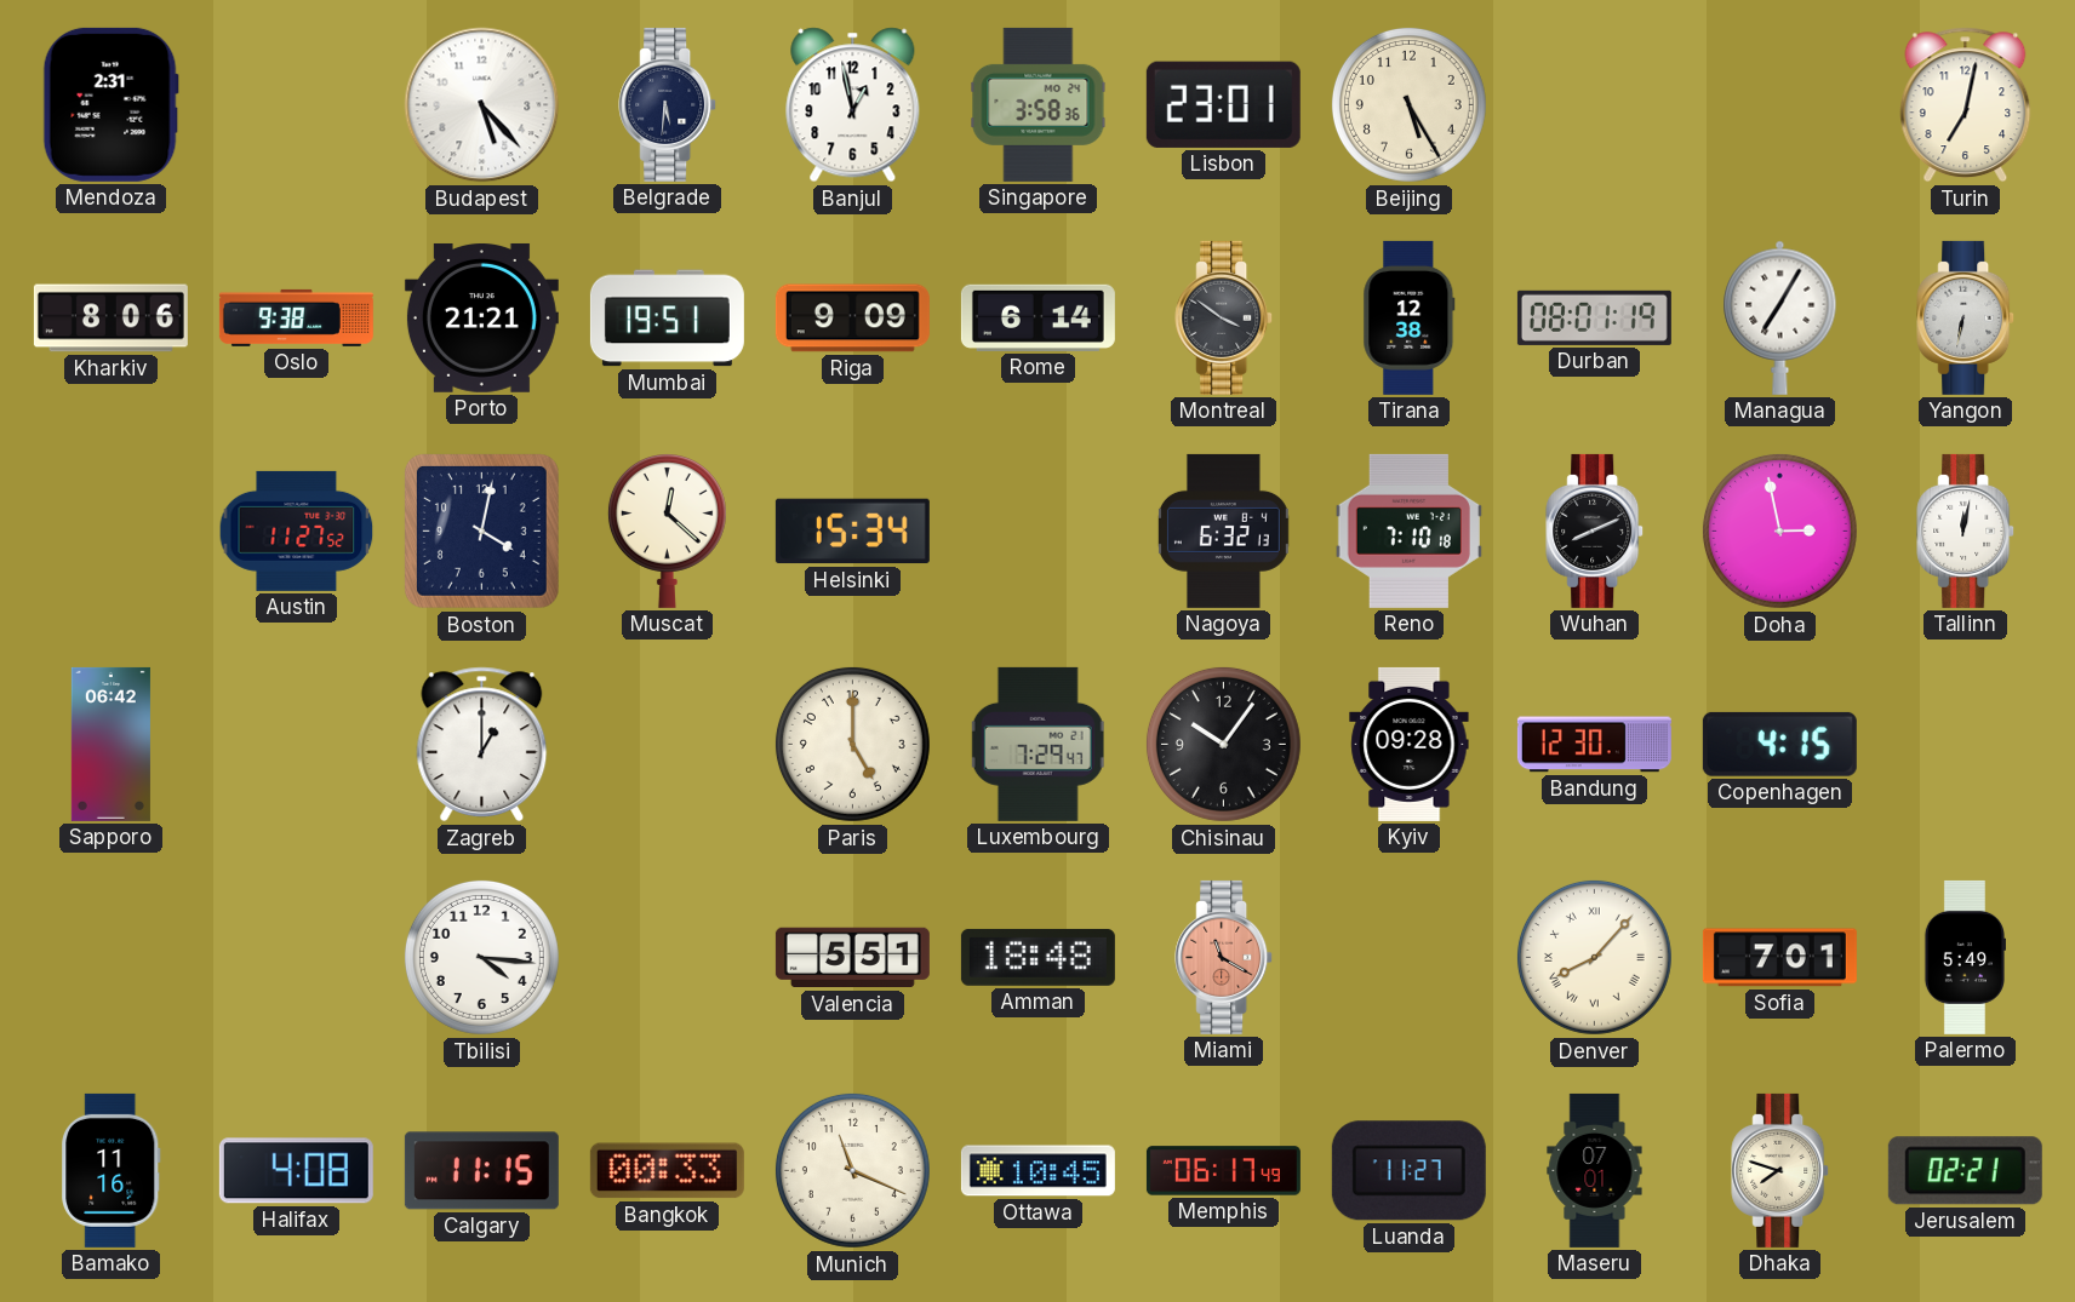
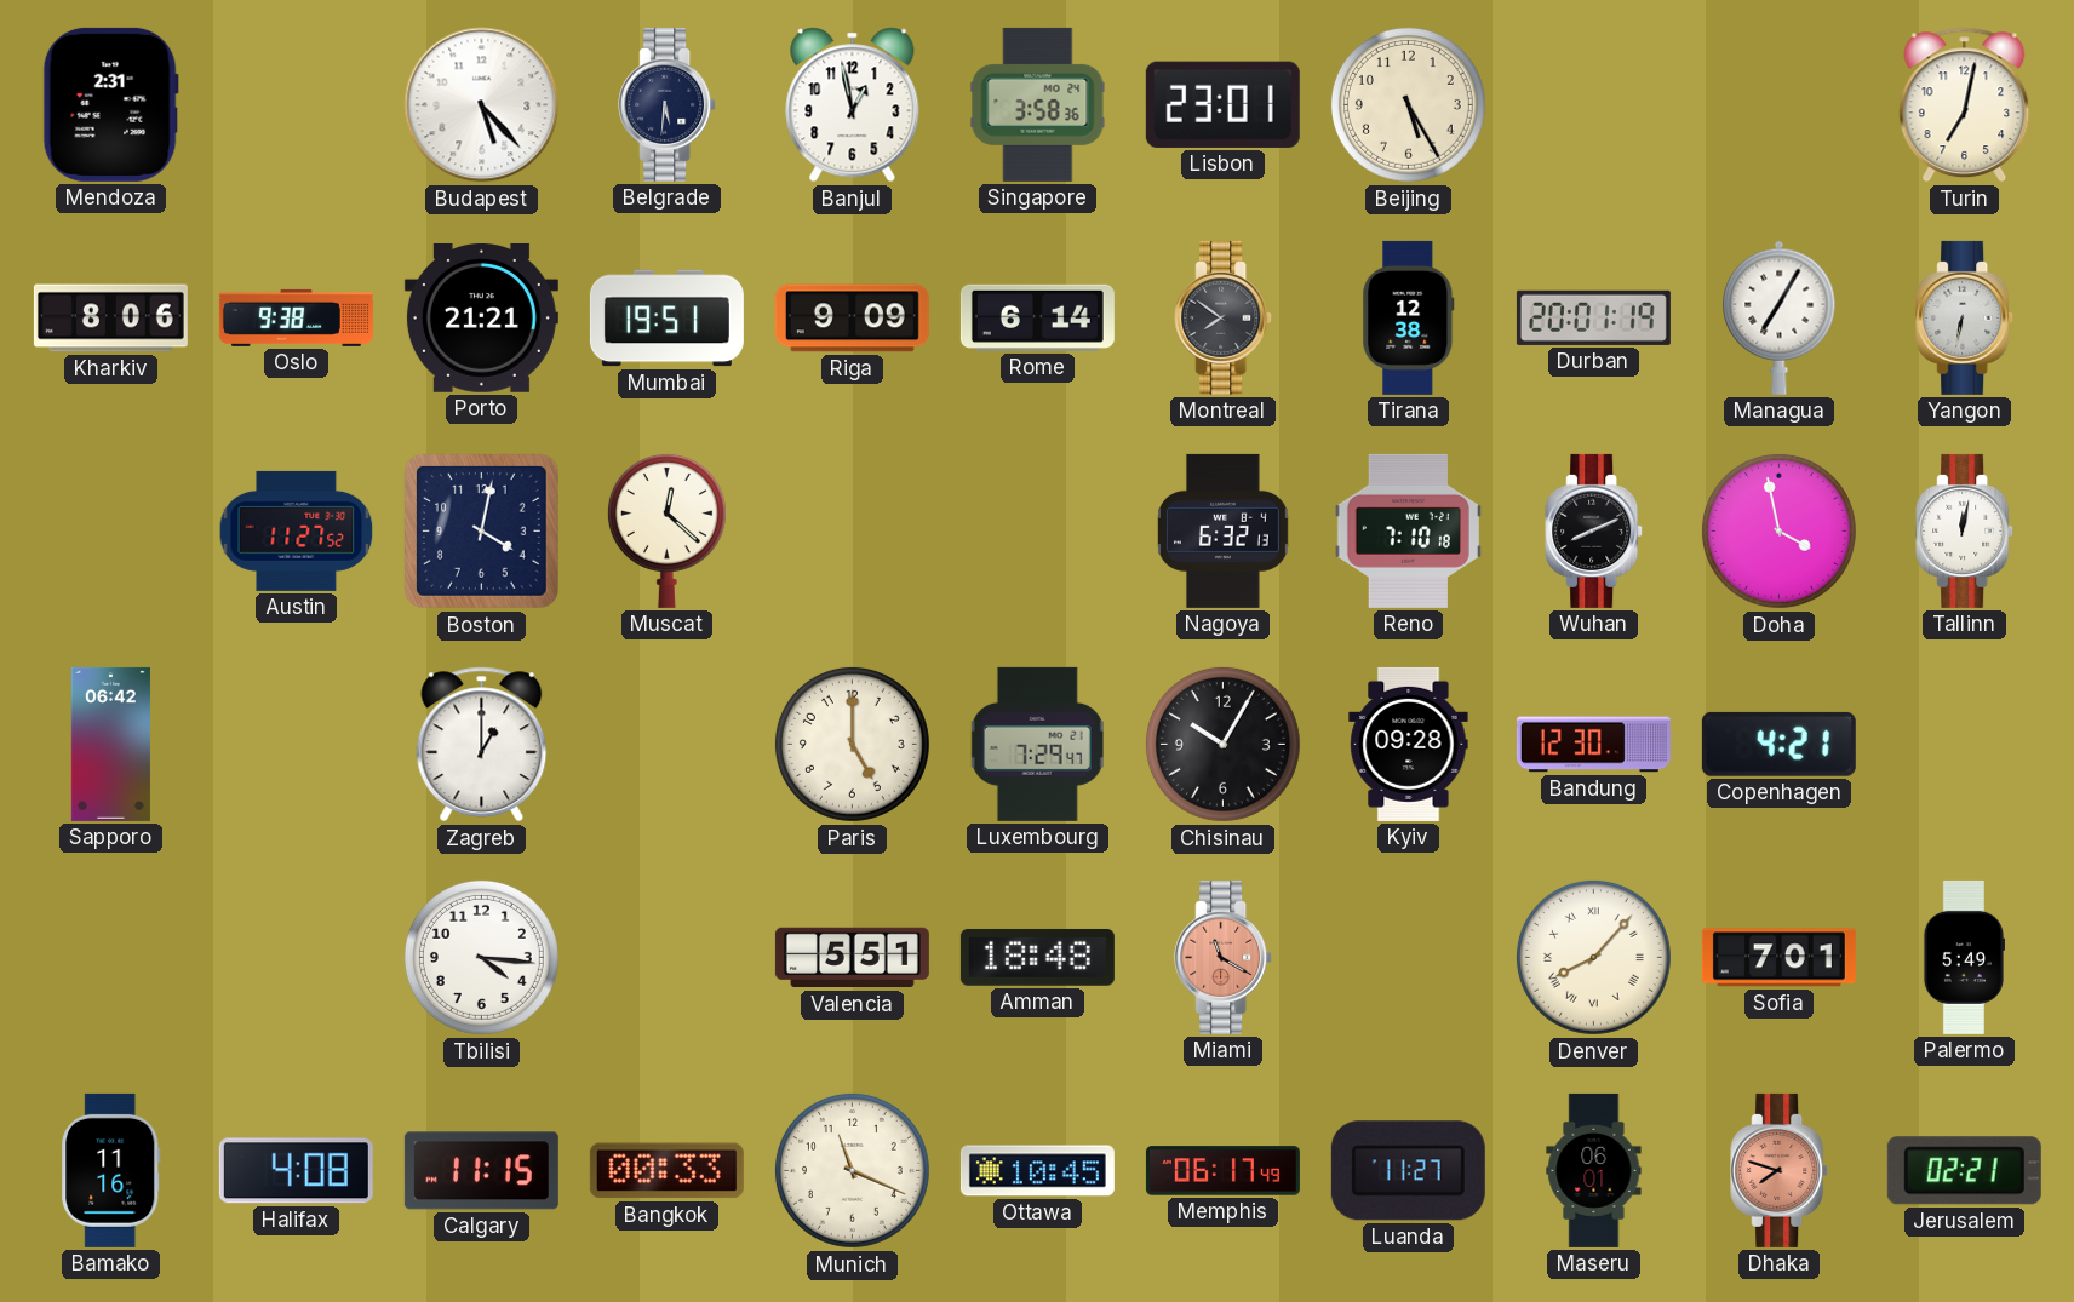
Montreal: 3:51 -> 7:51 (1224, 317)
Durban: 08:01 -> 20:01 (1593, 317)
Helsinki: 15:34 -> none (852, 532)
Doha: 2:58 -> 3:58 (1778, 530)
Chisinau: 10:06 -> 10:05 (1222, 744)
Copenhagen: 4:15 -> 4:21 (1778, 744)
Maseru: 07:01 -> 06:01 (1594, 1170)
Dhaka dial: cream -> salmon (1780, 1170)
